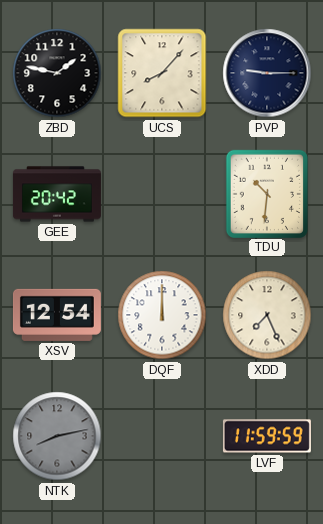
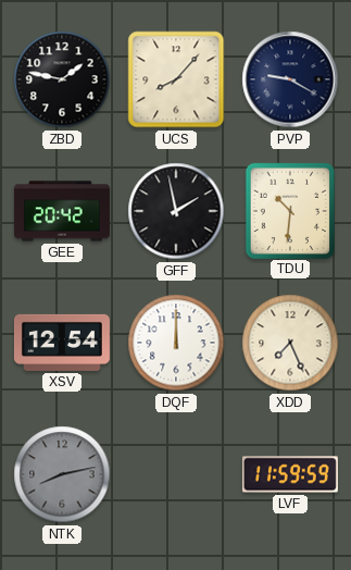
PVP: 9:15 -> 9:20 (290, 79)
GFF: none -> 1:58 (176, 211)
